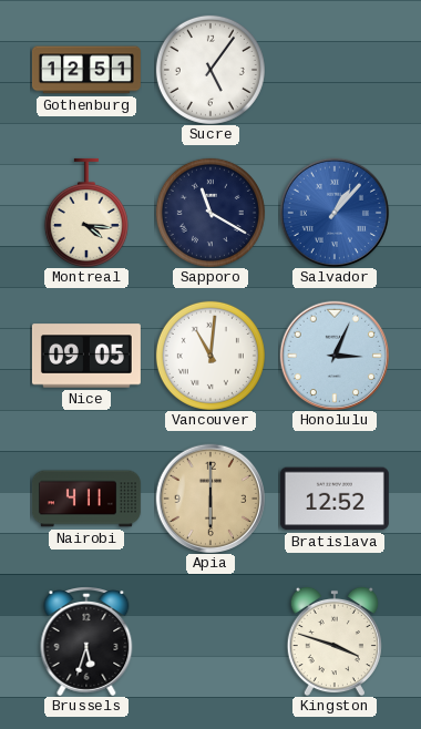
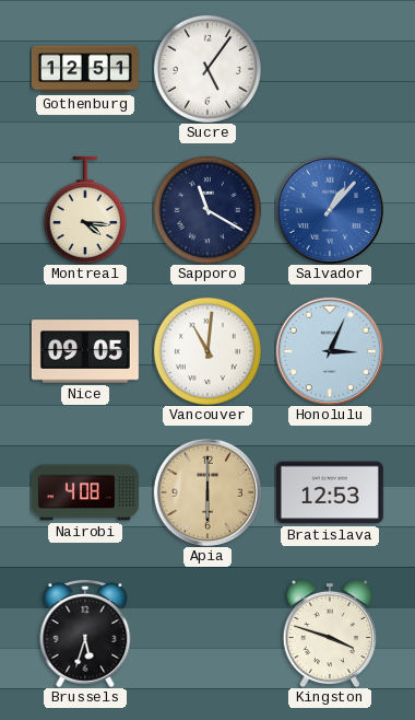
Nairobi: 4:11 -> 4:08 (85, 492)
Bratislava: 12:52 -> 12:53 (330, 492)
